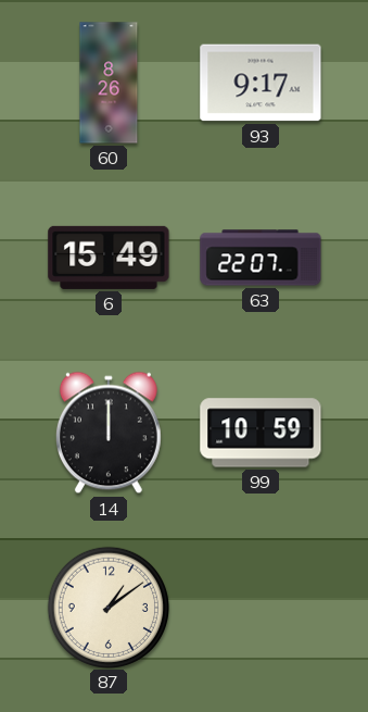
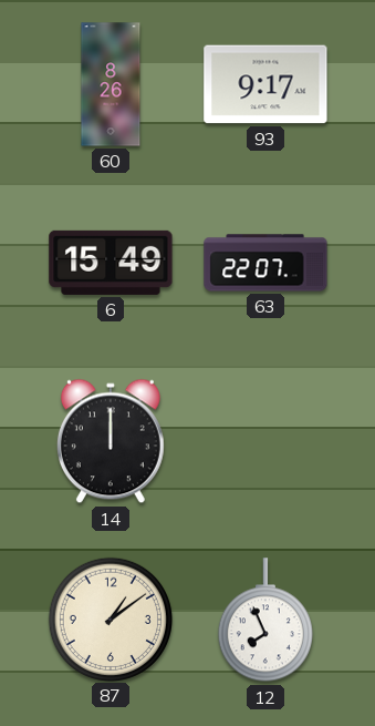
99: 10:59 -> none (261, 433)
12: none -> 7:56 (265, 621)
